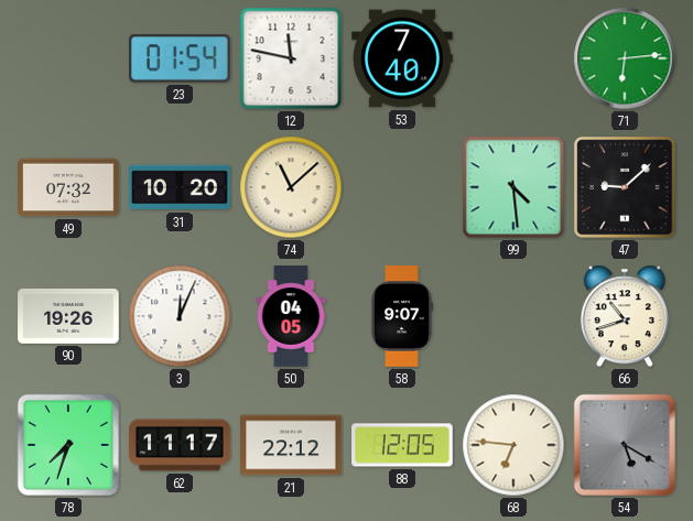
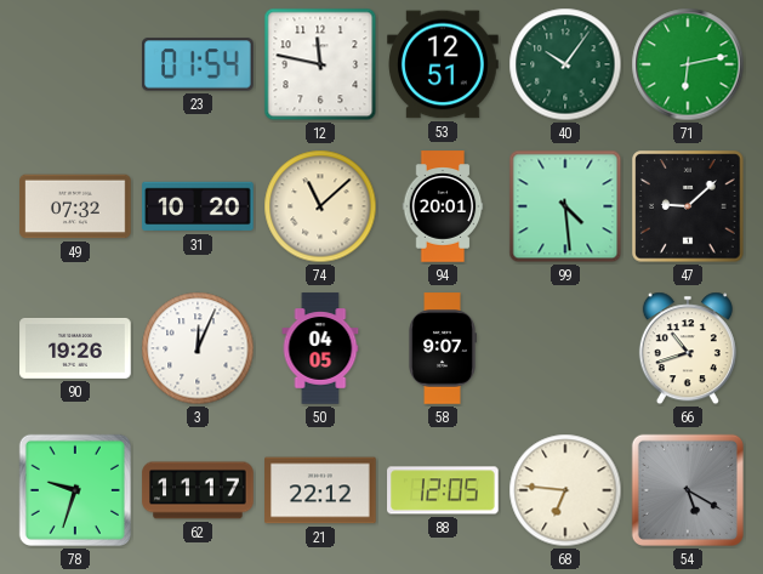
53: 7:40 -> 12:51 (443, 64)
40: none -> 10:06 (565, 64)
71: 6:14 -> 6:13 (688, 64)
94: none -> 20:01 (443, 206)
78: 7:33 -> 9:33 (75, 490)
